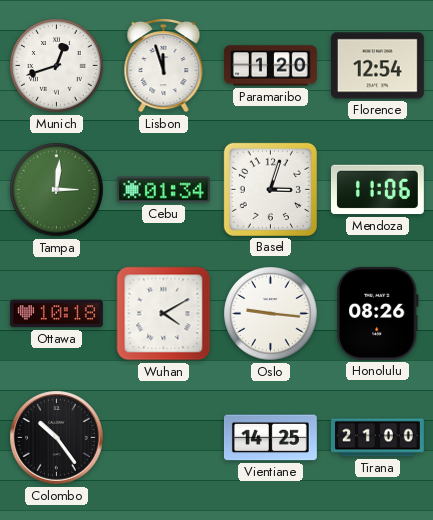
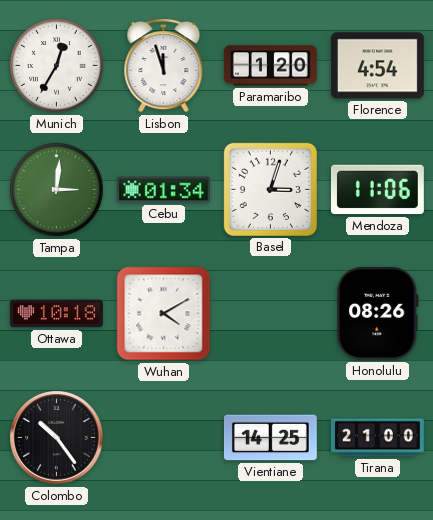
Munich: 12:42 -> 12:35 (57, 66)
Florence: 12:54 -> 4:54 (377, 66)
Oslo: 9:16 -> none (271, 314)
